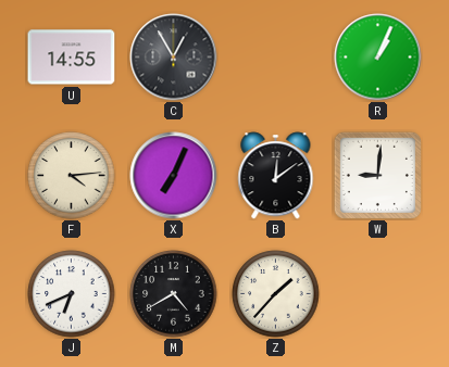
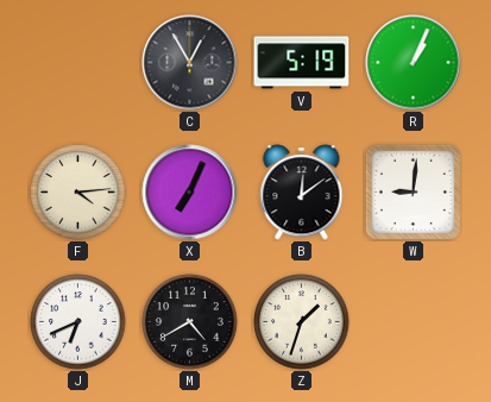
U: 14:55 -> none (72, 58)
V: none -> 5:19 (302, 63)
Z: 1:37 -> 1:33 (302, 322)
